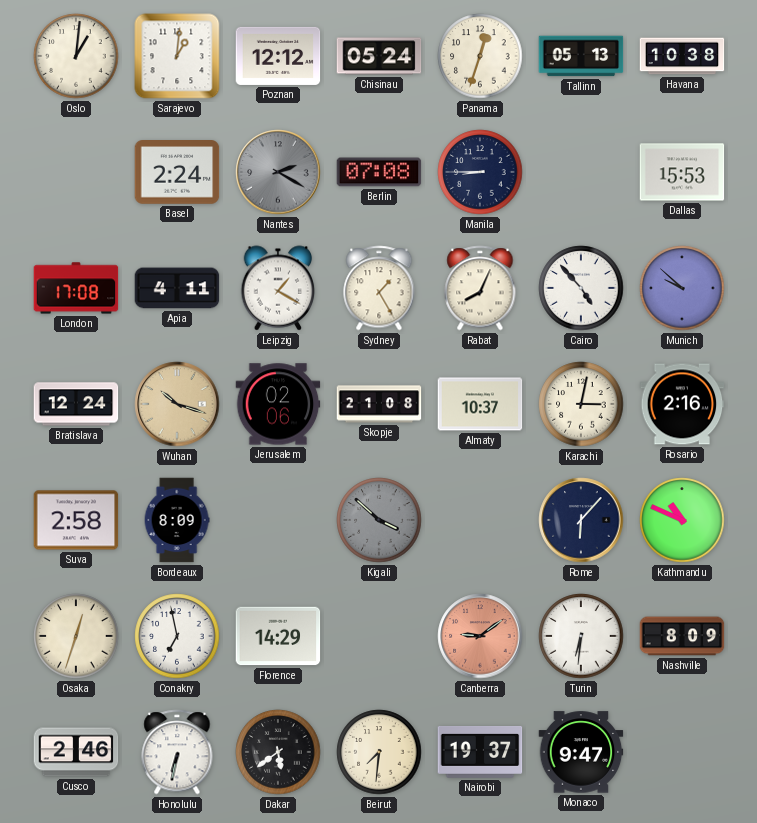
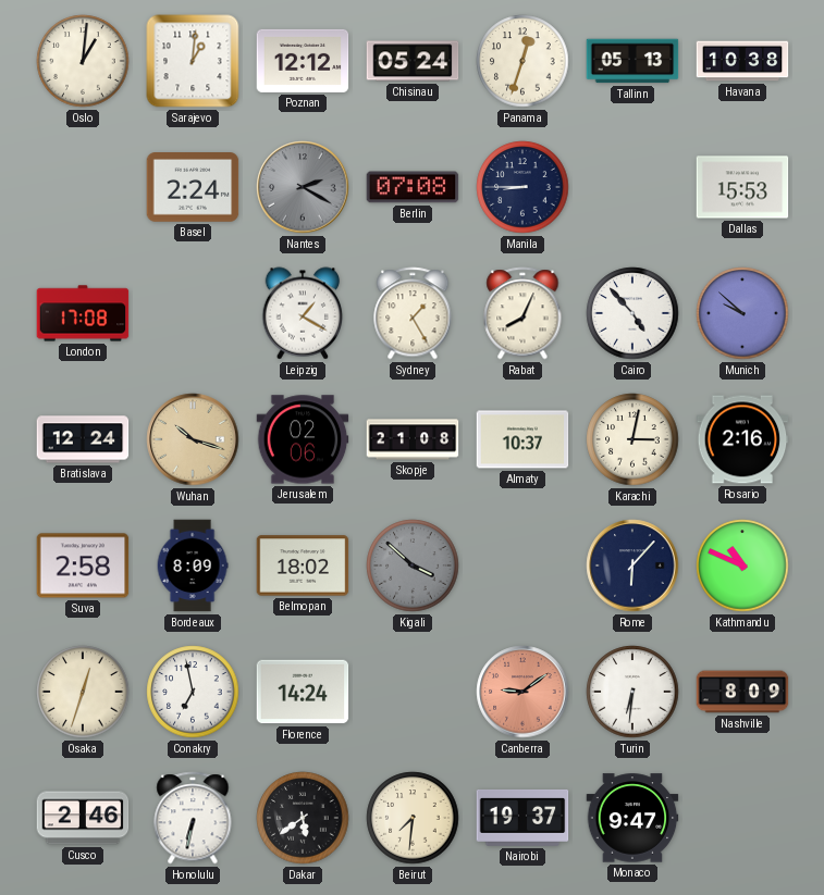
Apia: 4:11 -> none (177, 288)
Belmopan: none -> 18:02 (303, 565)
Florence: 14:29 -> 14:24 (303, 692)
